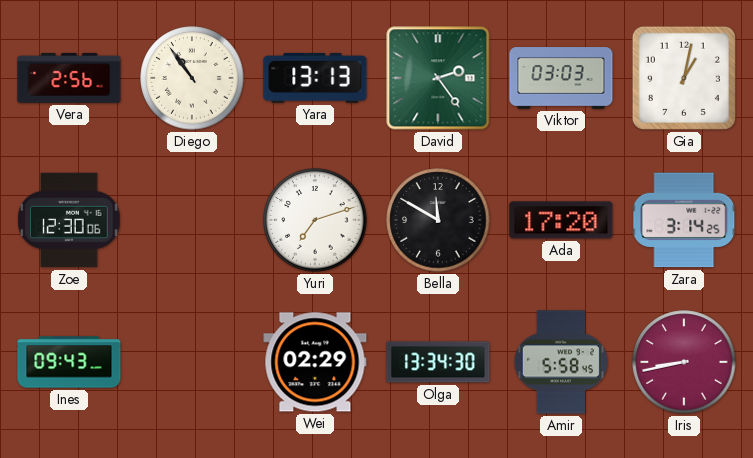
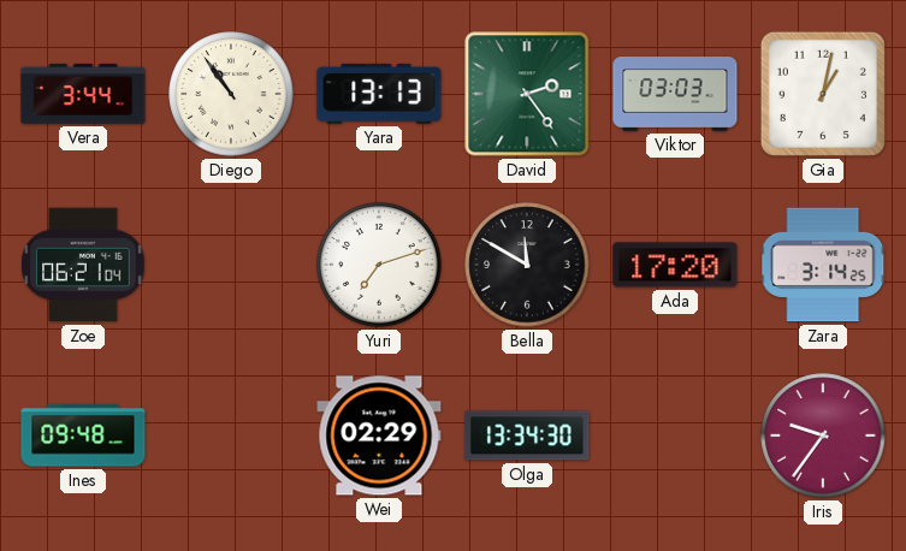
Vera: 2:56 -> 3:44 (83, 94)
Zoe: 12:30 -> 06:21 (83, 265)
Ines: 09:43 -> 09:48 (83, 436)
Amir: 5:58 -> none (561, 362)
Iris: 8:43 -> 9:36 (823, 436)
